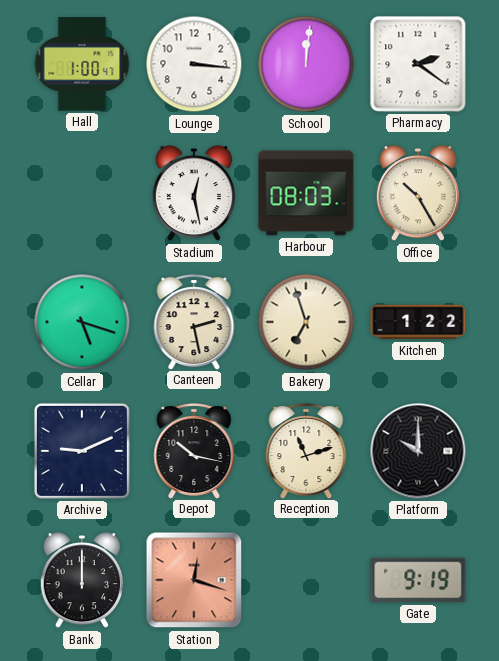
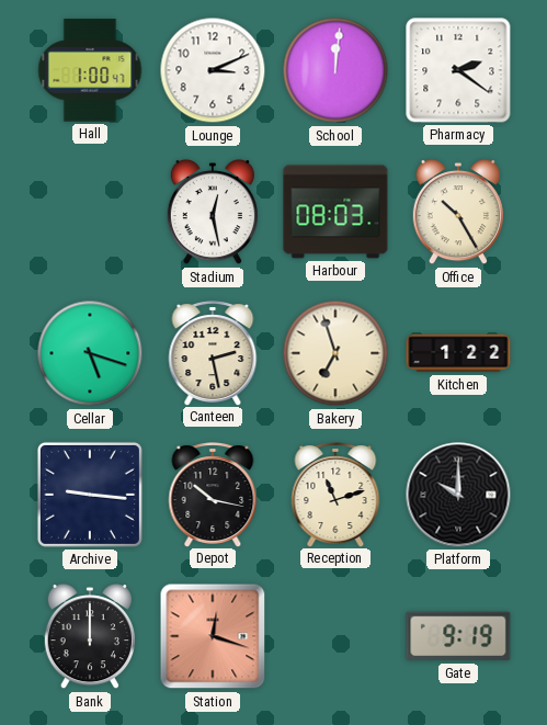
Lounge: 3:16 -> 3:11 (213, 70)
Archive: 9:11 -> 9:16 (90, 495)
